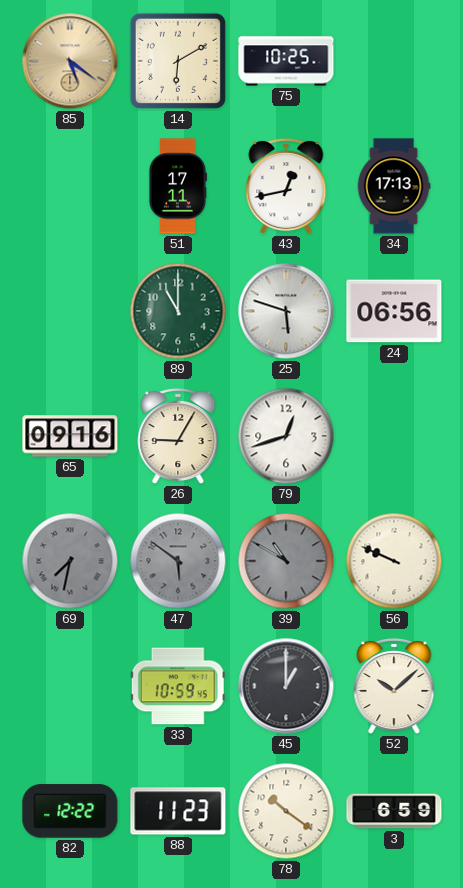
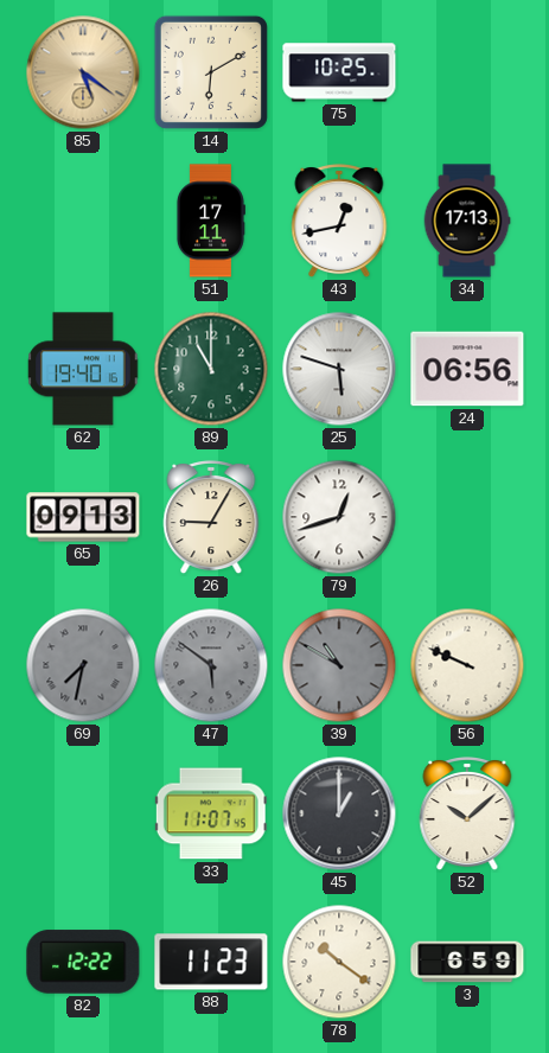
62: none -> 19:40 (83, 369)
65: 09:16 -> 09:13 (83, 517)
33: 10:59 -> 11:07 (211, 813)
